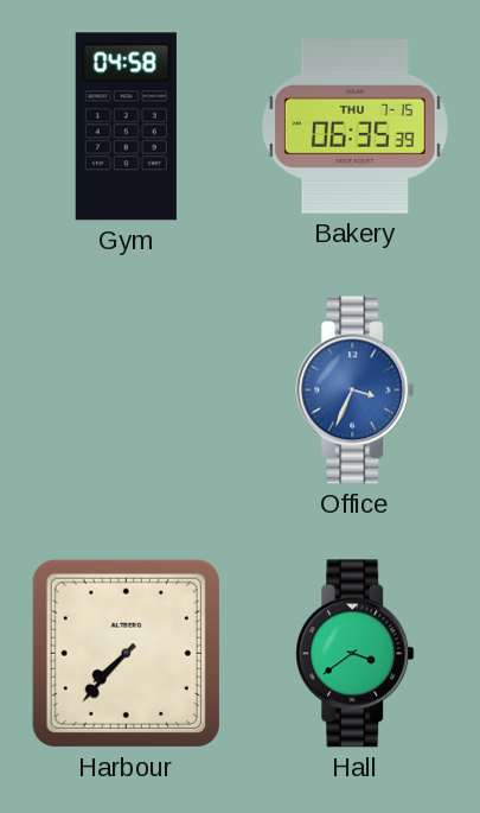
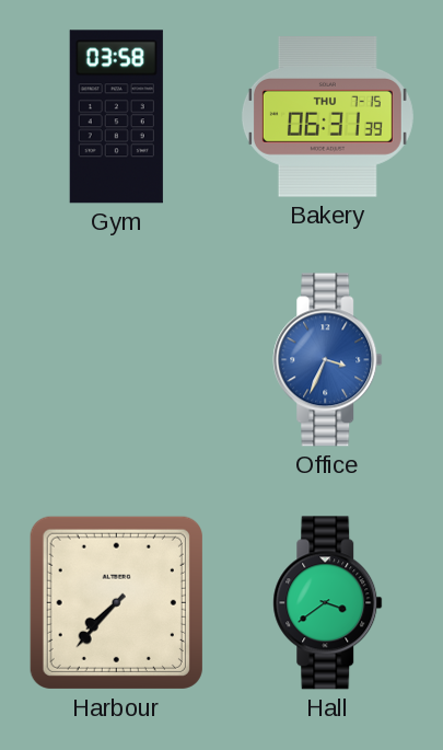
Gym: 04:58 -> 03:58 (116, 117)
Bakery: 06:35 -> 06:31 (327, 117)
